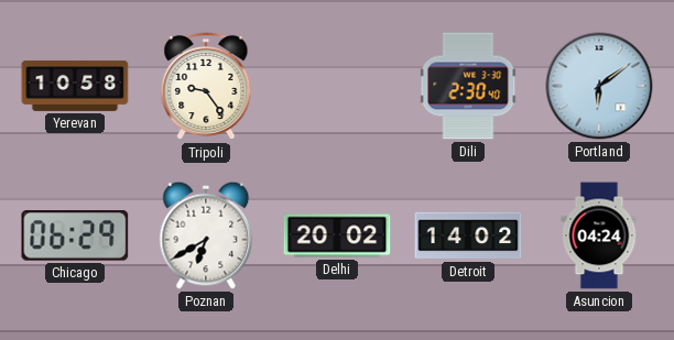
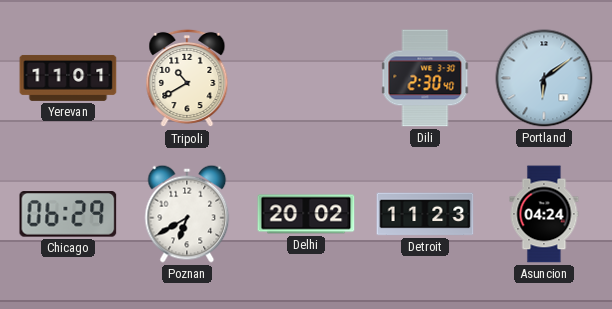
Yerevan: 10:58 -> 11:01 (68, 78)
Tripoli: 9:24 -> 10:40 (187, 78)
Detroit: 14:02 -> 11:23 (425, 214)
